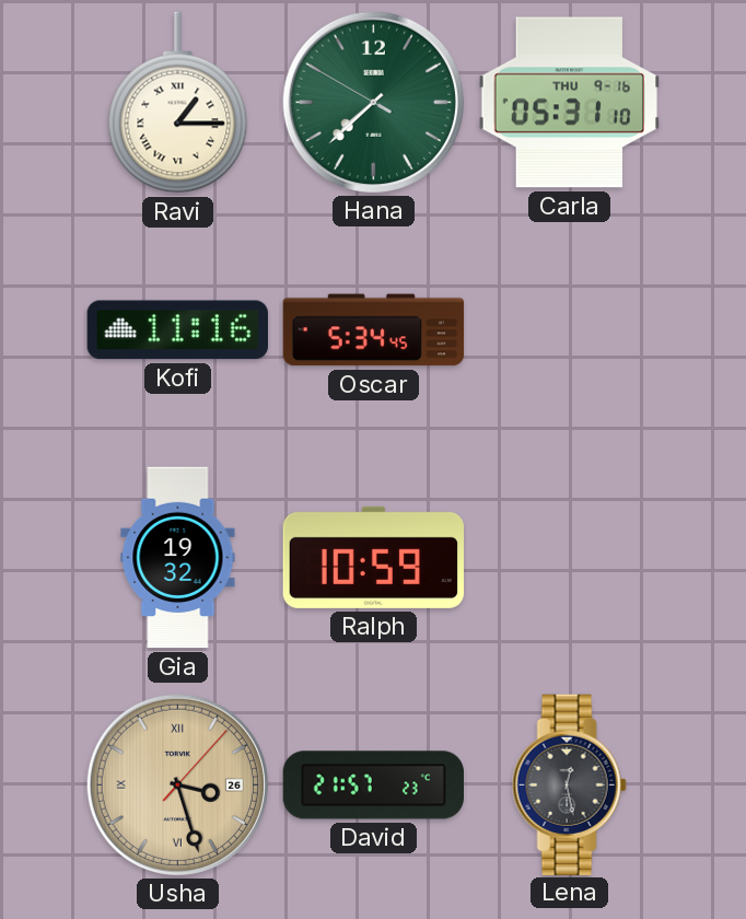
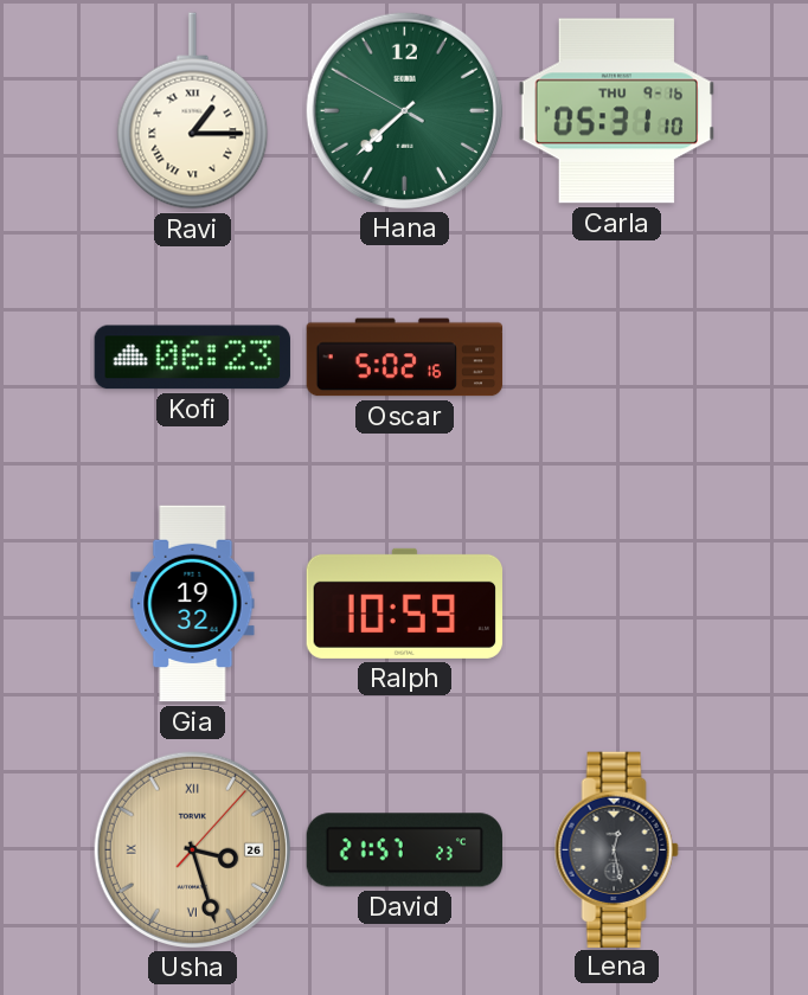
Kofi: 11:16 -> 06:23 (192, 358)
Oscar: 5:34 -> 5:02 (405, 358)
